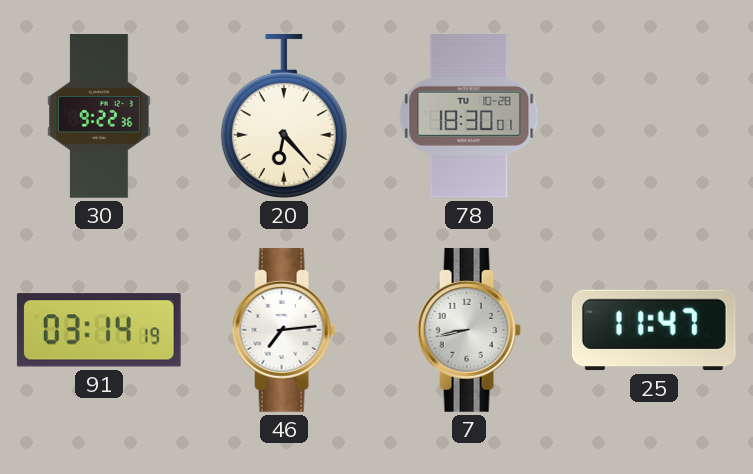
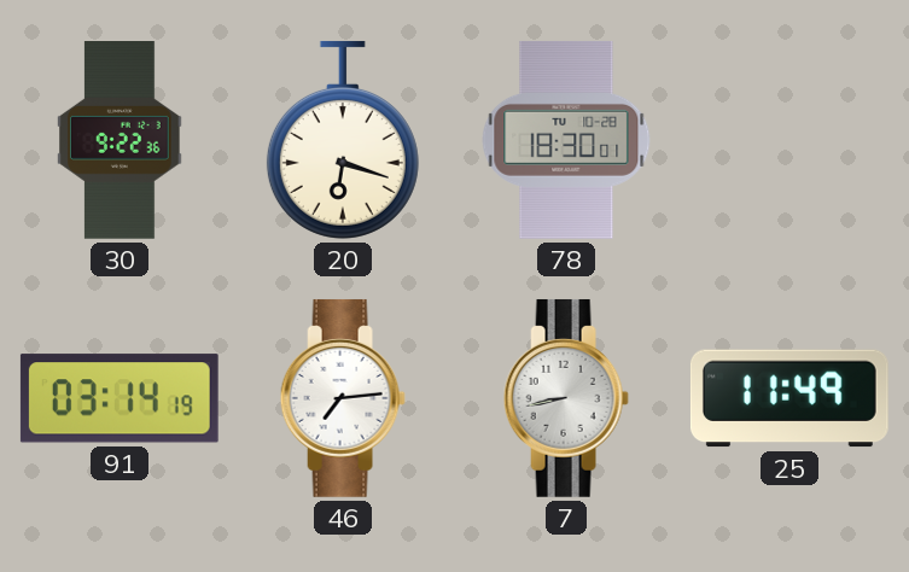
20: 6:23 -> 6:18 (343, 140)
25: 11:47 -> 11:49 (789, 398)
